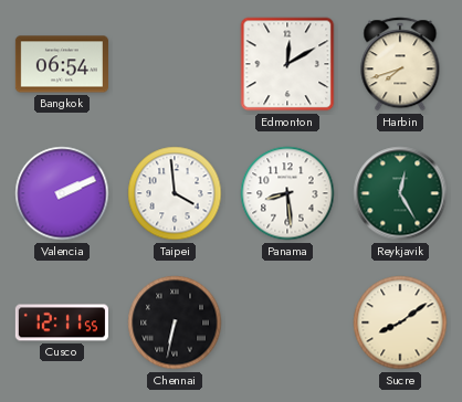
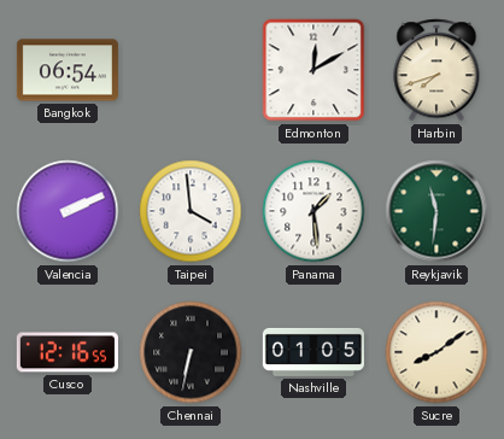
Panama: 8:29 -> 1:29 (313, 211)
Reykjavik: 12:25 -> 11:31 (436, 211)
Cusco: 12:11 -> 12:16 (68, 352)
Nashville: none -> 01:05 (313, 352)
